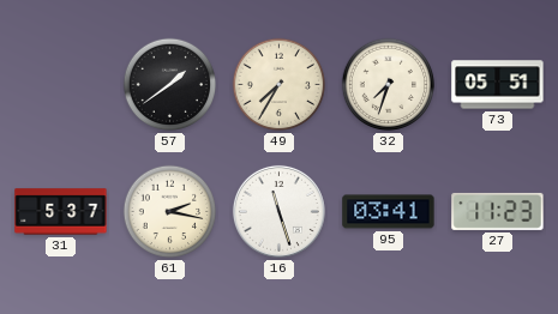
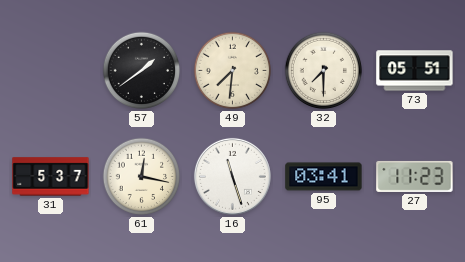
49: 7:35 -> 7:31 (233, 71)
32: 7:33 -> 7:30 (324, 71)
61: 2:17 -> 12:17 (142, 177)
